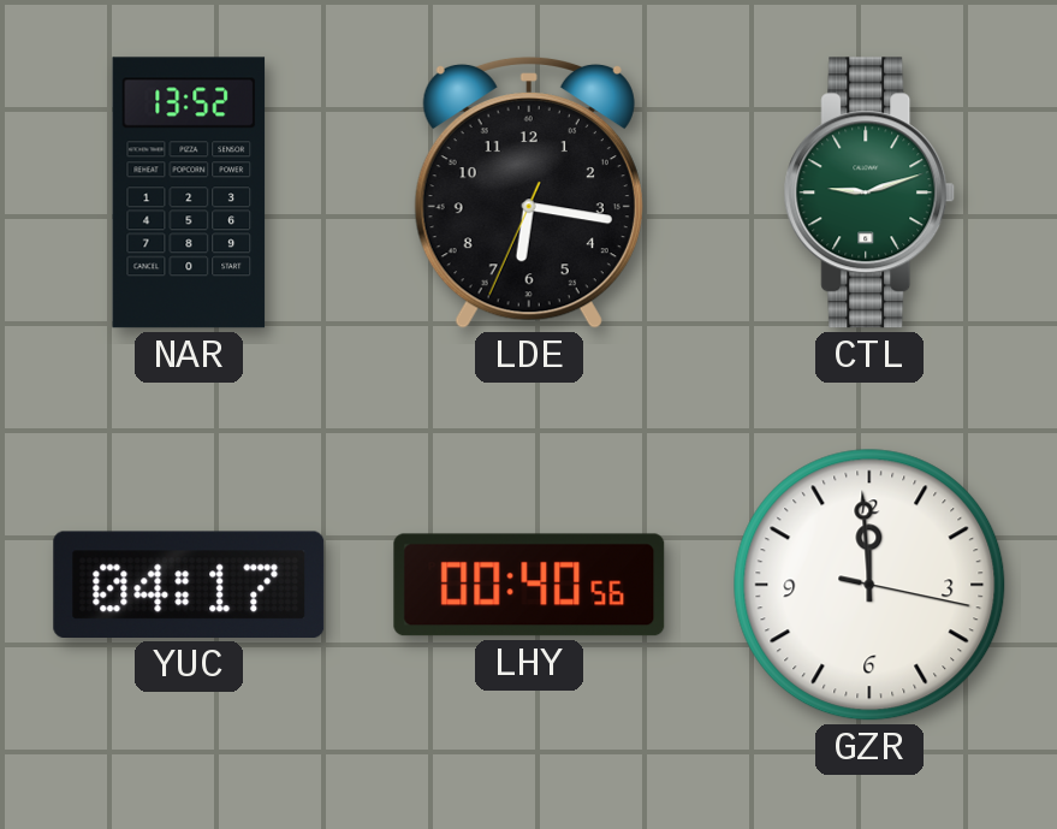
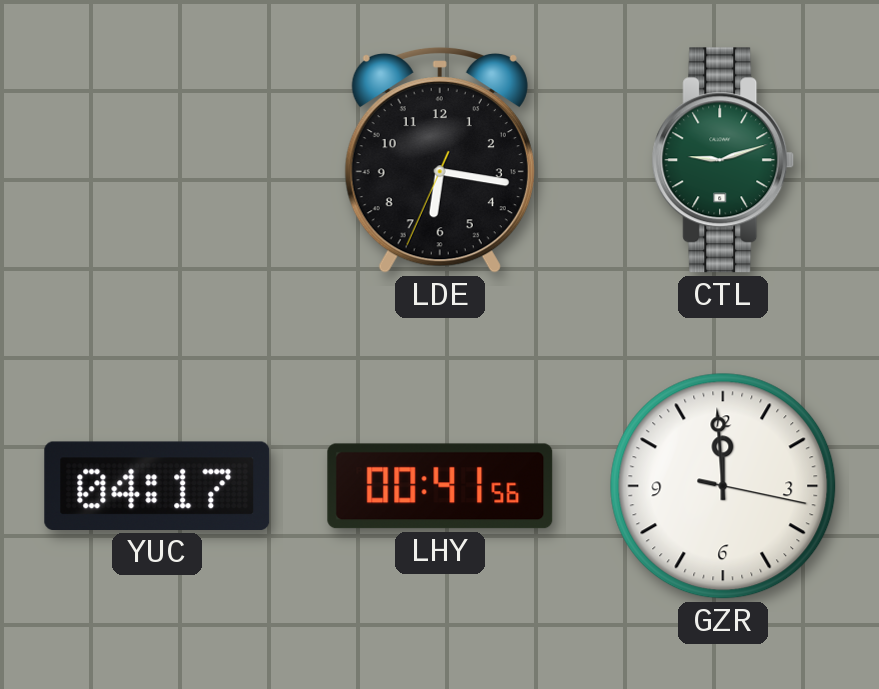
NAR: 13:52 -> none (189, 193)
LHY: 00:40 -> 00:41 (440, 486)
